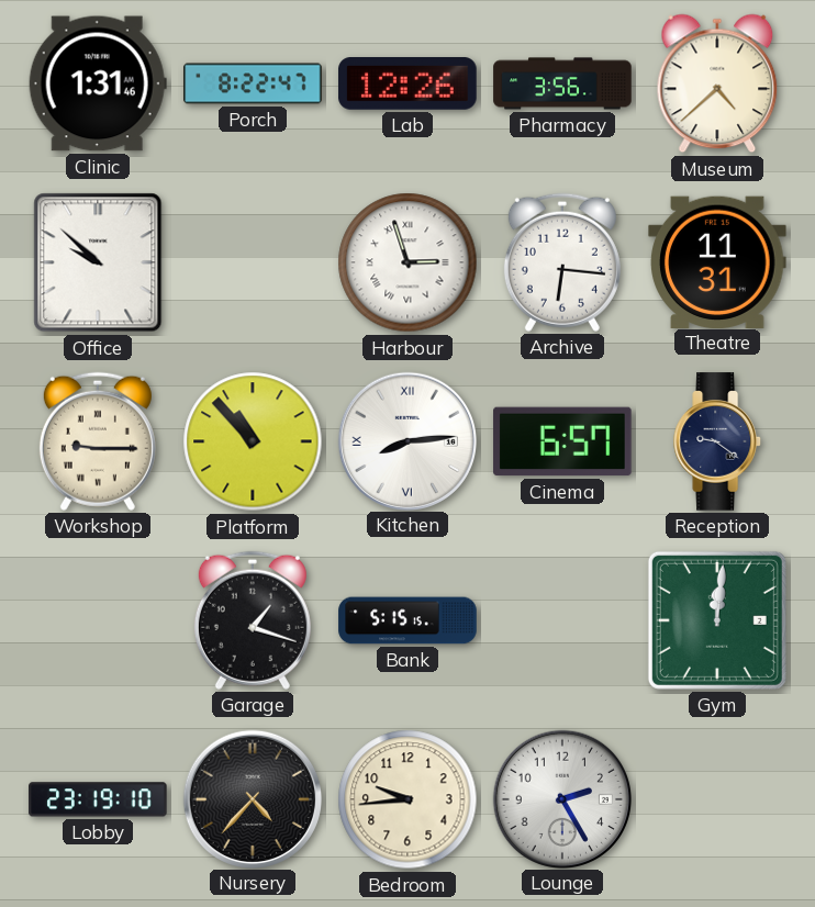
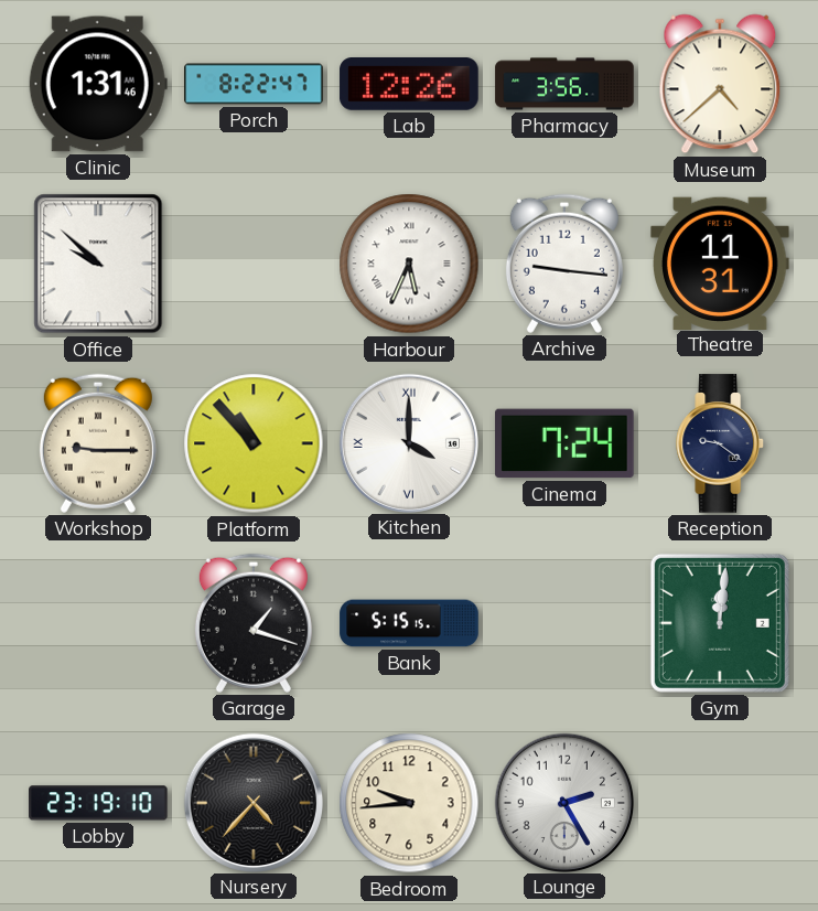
Harbour: 2:57 -> 5:34 (409, 264)
Archive: 6:16 -> 9:16 (564, 264)
Kitchen: 8:14 -> 4:00 (408, 442)
Cinema: 6:57 -> 7:24 (564, 443)
